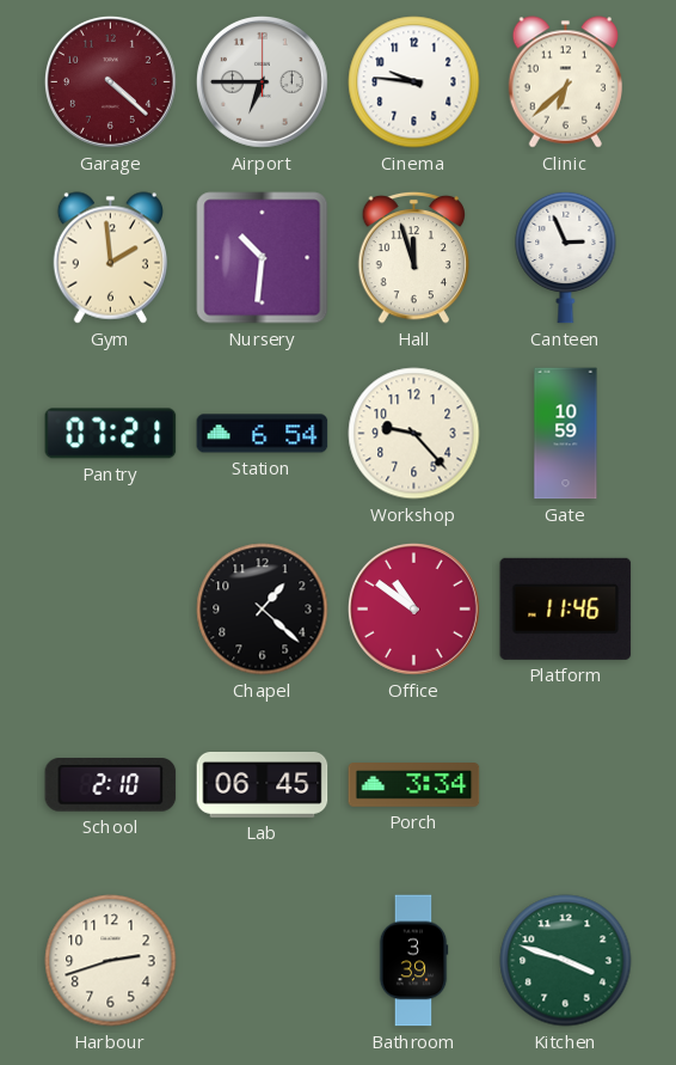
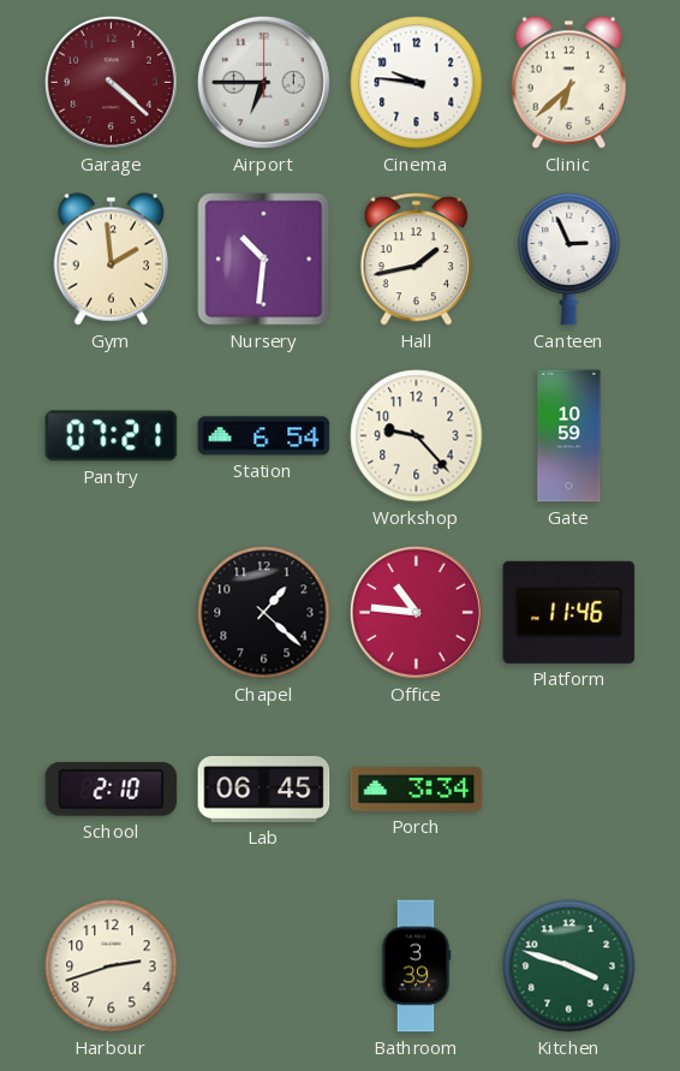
Hall: 11:57 -> 1:43 (417, 258)
Office: 10:51 -> 10:46 (416, 612)
